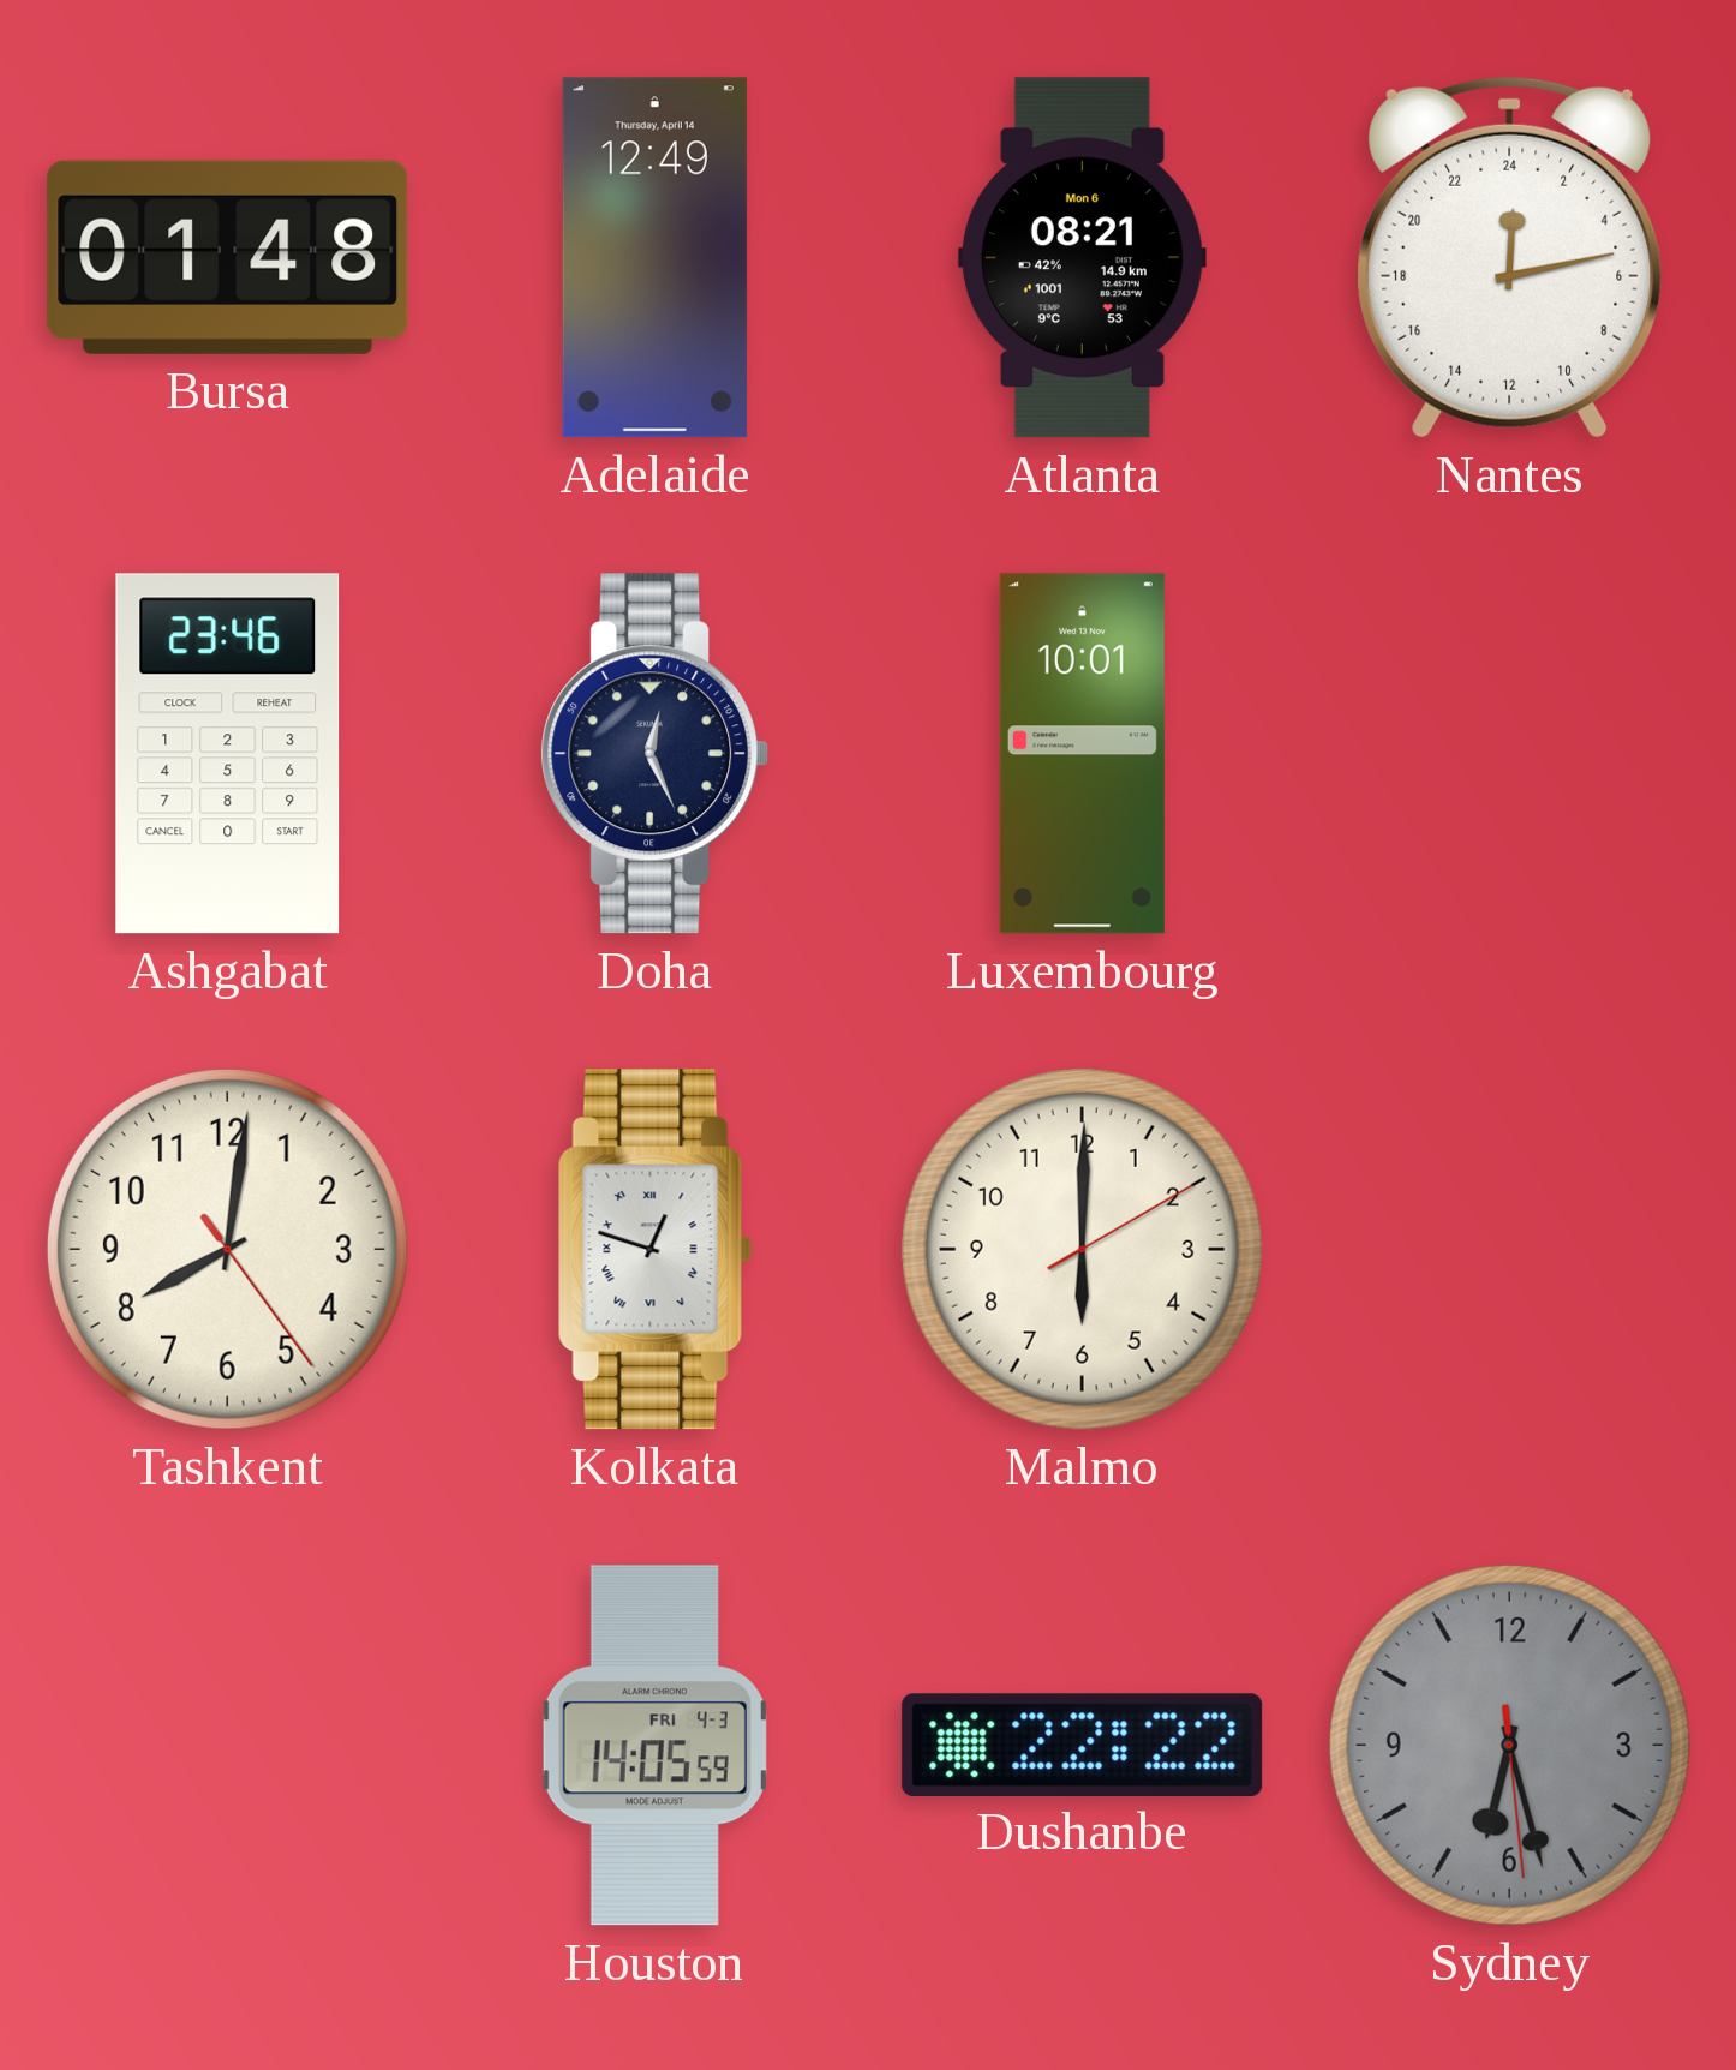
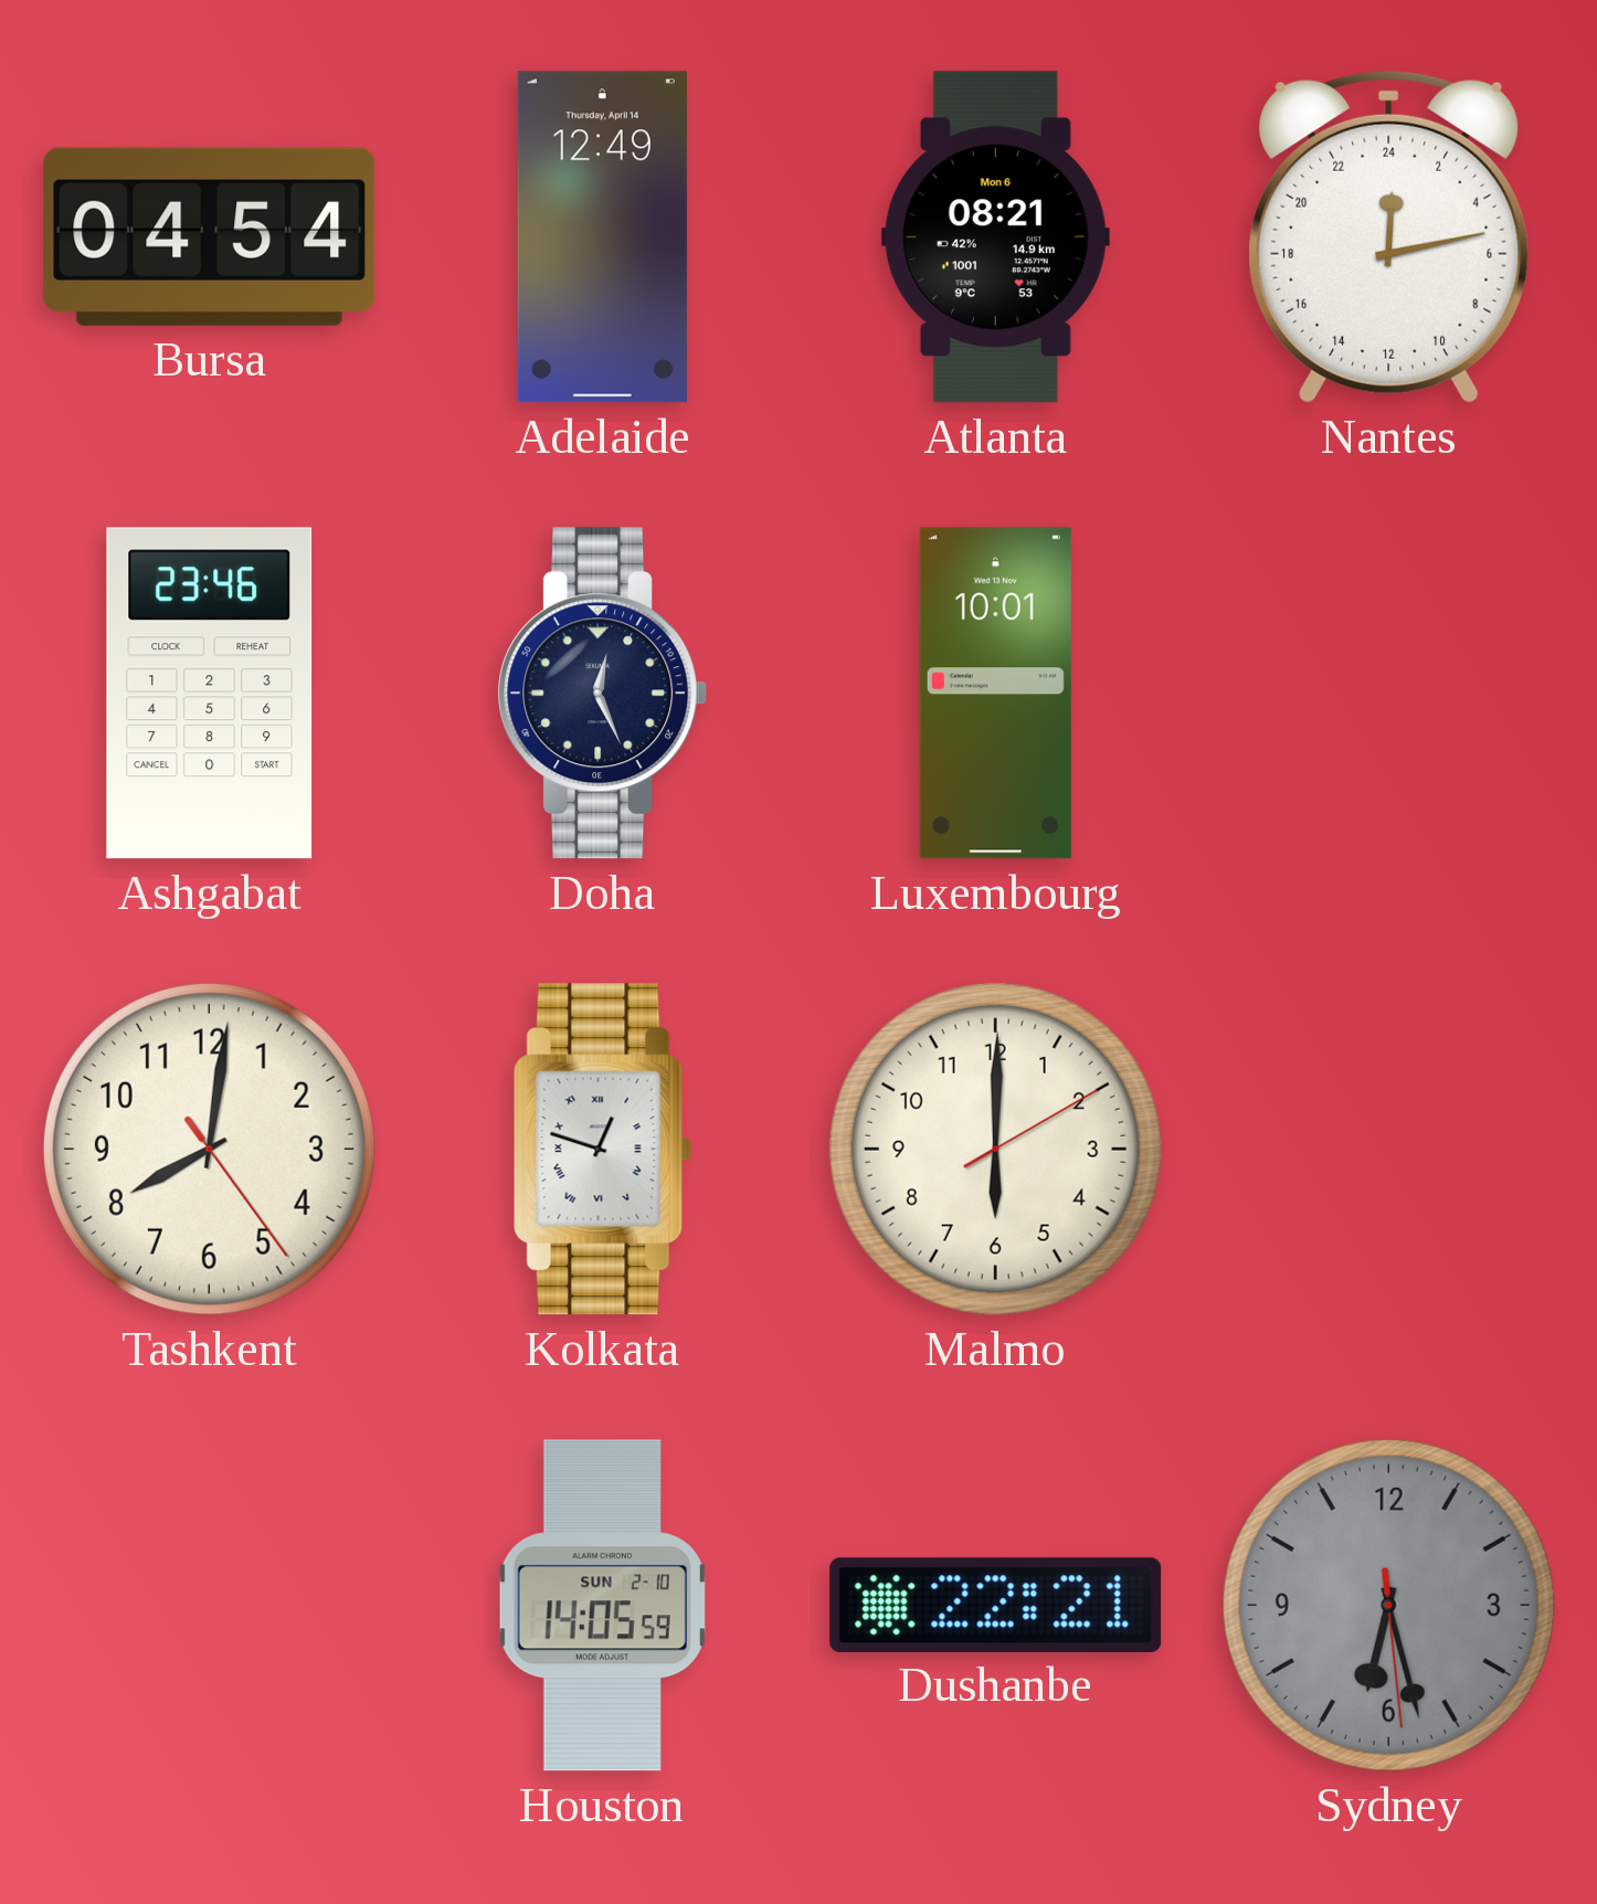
Bursa: 01:48 -> 04:54 (210, 236)
Houston date: FRI 4-3 -> SUN 2-10 (602, 1606)
Dushanbe: 22:22 -> 22:21 (996, 1605)
